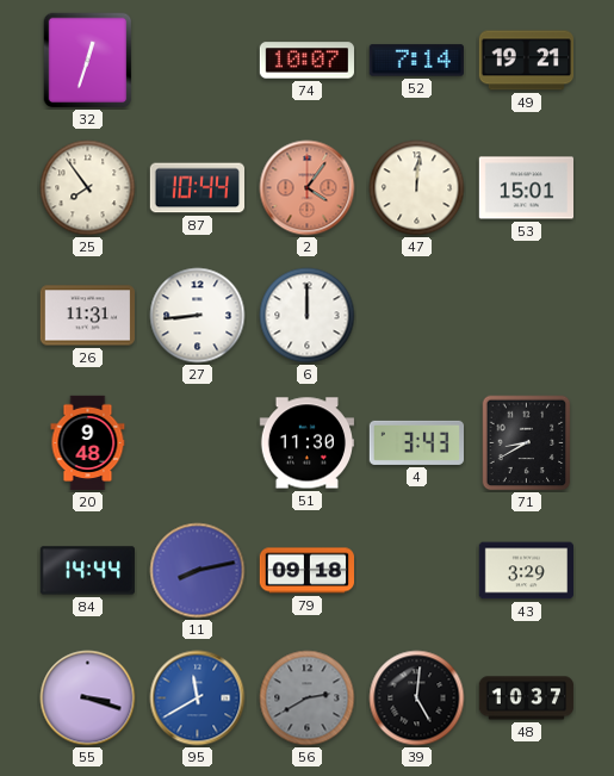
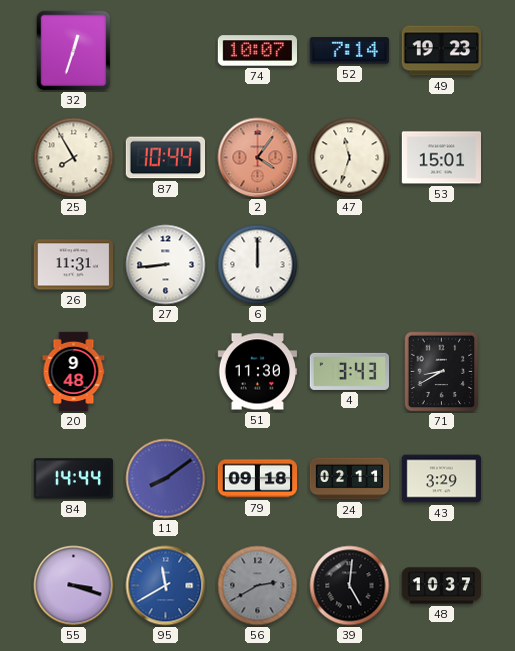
49: 19:21 -> 19:23 (441, 51)
25: 7:54 -> 7:55 (74, 158)
47: 12:01 -> 11:33 (350, 158)
11: 8:13 -> 8:09 (166, 479)
24: none -> 02:11 (350, 479)
